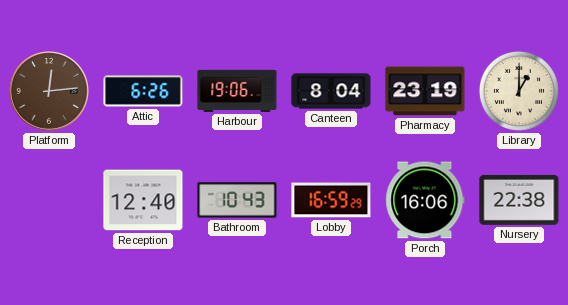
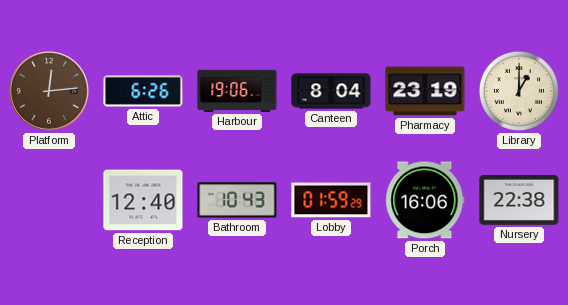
Lobby: 16:59 -> 01:59 (331, 200)
